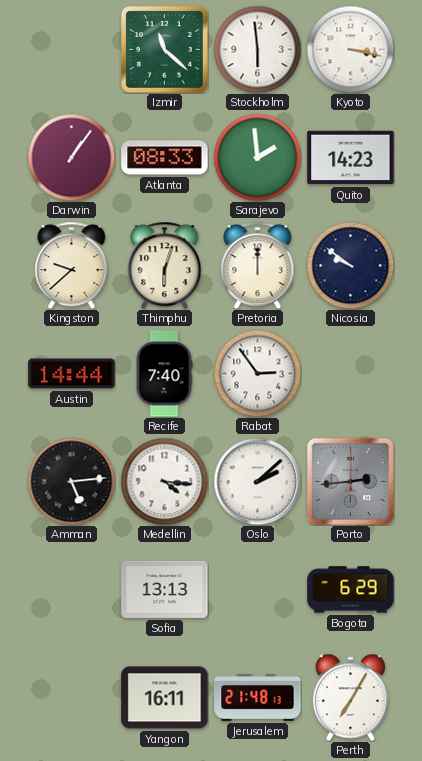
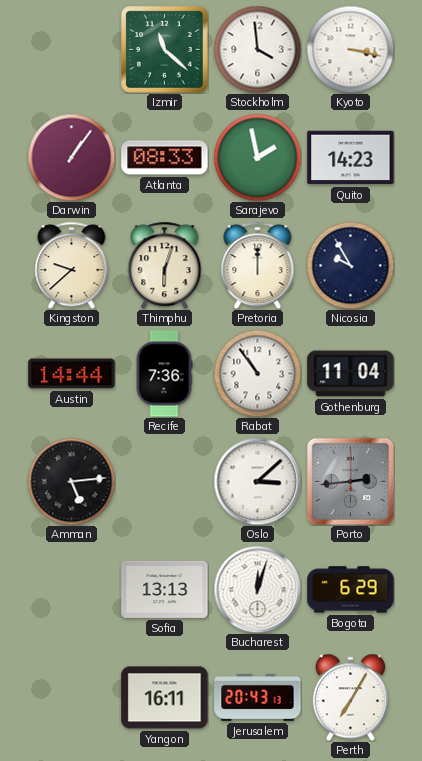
Stockholm: 5:59 -> 3:59 (257, 49)
Sarajevo: 1:59 -> 1:58 (257, 157)
Nicosia: 9:51 -> 9:55 (350, 265)
Recife: 7:40 -> 7:36 (164, 374)
Rabat: 2:54 -> 10:54 (257, 373)
Gothenburg: none -> 11:04 (351, 374)
Medellin: 4:16 -> none (164, 481)
Oslo: 2:08 -> 3:08 (257, 481)
Bucharest: none -> 12:03 (257, 589)
Jerusalem: 21:48 -> 20:43 (258, 697)
